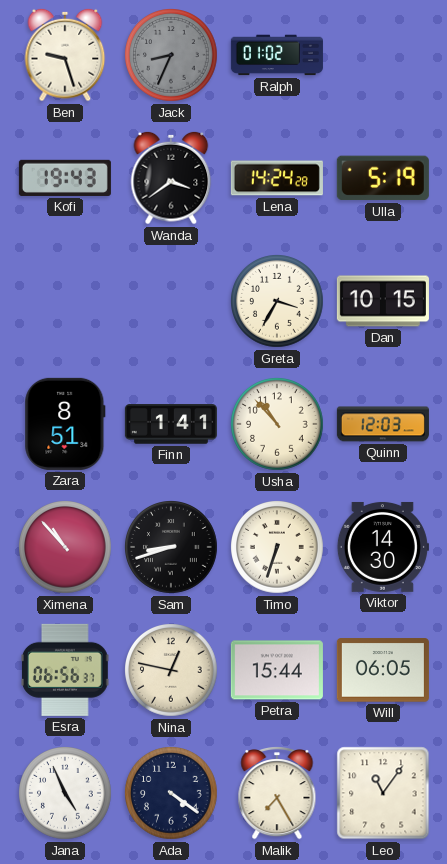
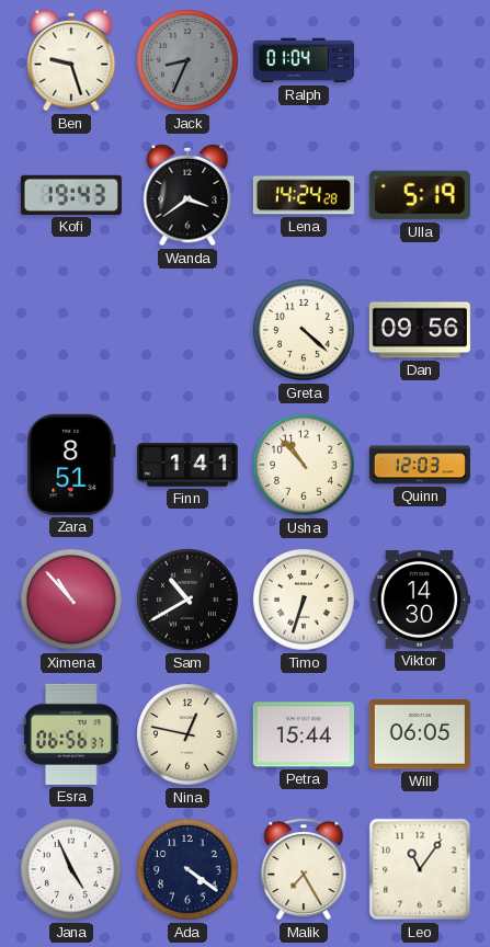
Ralph: 01:02 -> 01:04 (304, 60)
Greta: 3:35 -> 4:22 (305, 331)
Dan: 10:15 -> 09:56 (420, 330)
Sam: 8:42 -> 10:40 (189, 601)
